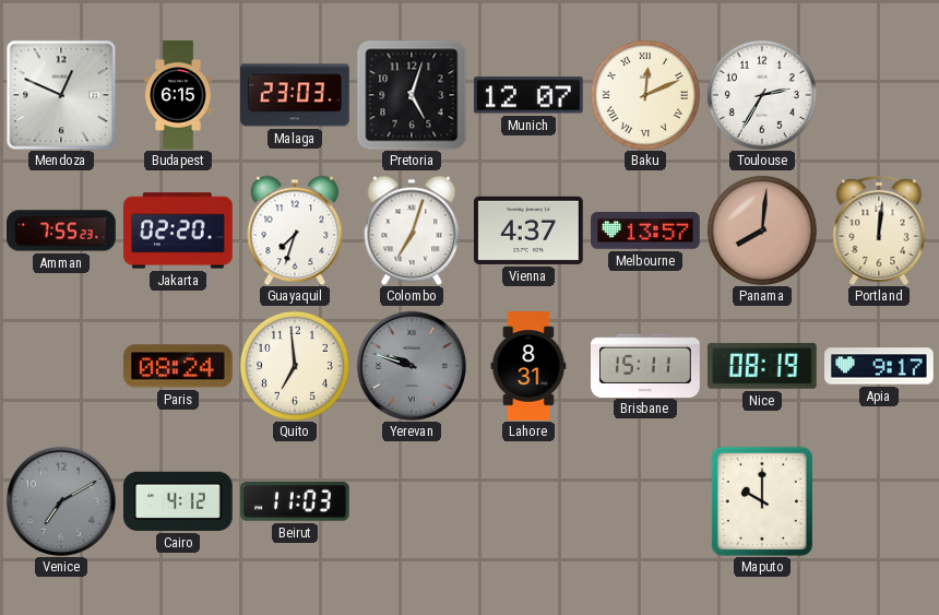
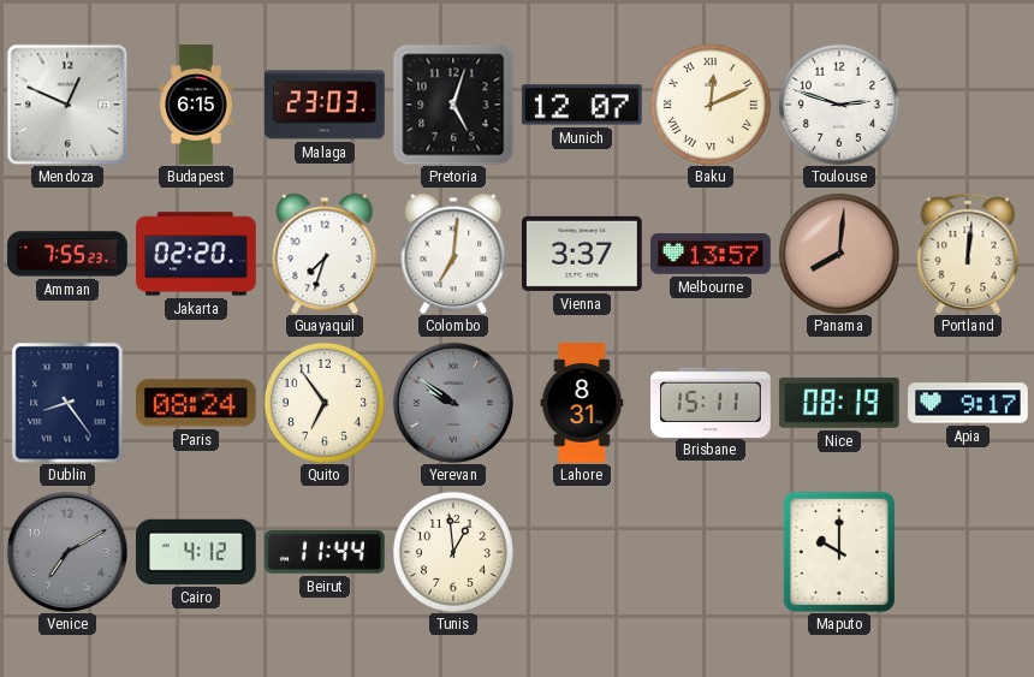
Toulouse: 2:35 -> 2:48 (839, 105)
Colombo: 7:03 -> 7:01 (453, 254)
Vienna: 4:37 -> 3:37 (583, 254)
Dublin: none -> 8:24 (67, 403)
Quito: 6:59 -> 6:54 (325, 403)
Yerevan: 9:48 -> 9:51 (452, 402)
Beirut: 11:03 -> 11:44 (325, 553)
Tunis: none -> 12:59 (453, 552)
